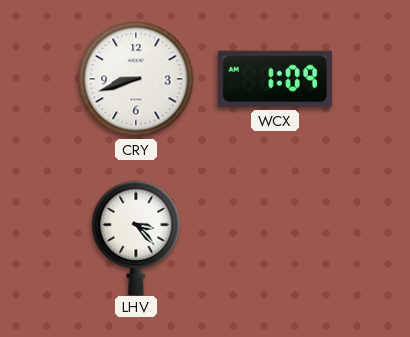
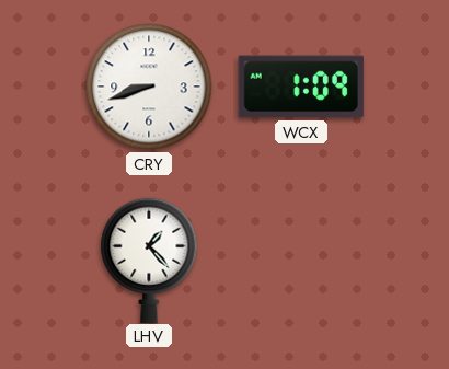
LHV: 3:23 -> 1:23 (149, 260)
